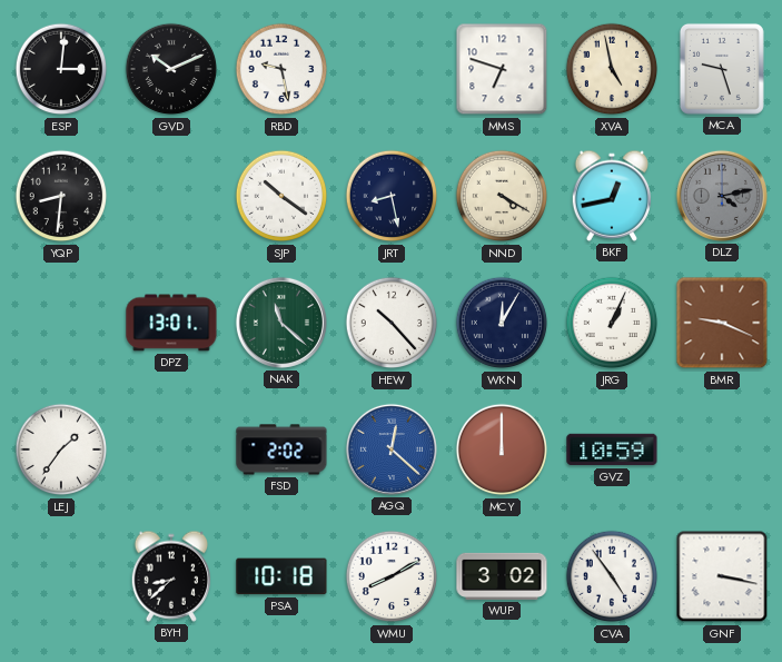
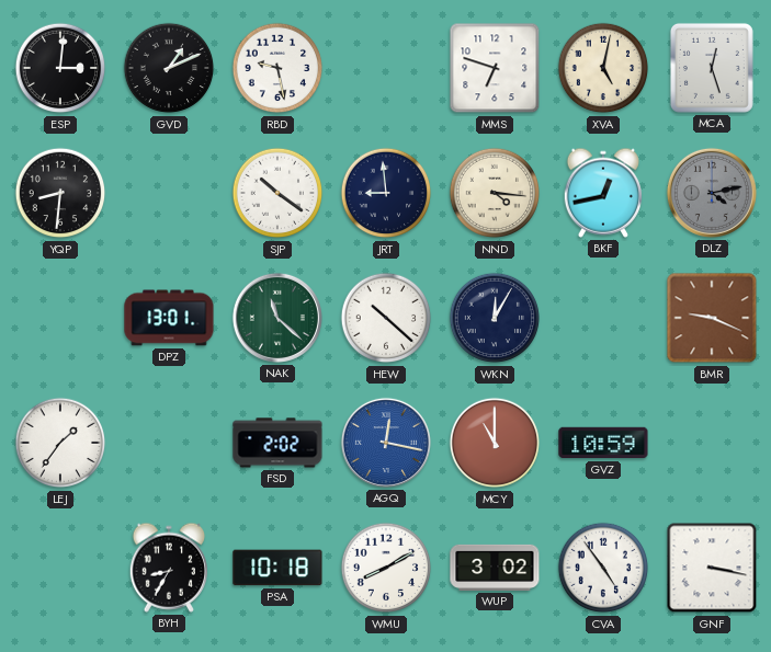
GVD: 10:11 -> 1:11 (169, 68)
XVA: 4:58 -> 5:02 (603, 68)
MCA: 9:27 -> 12:27 (712, 68)
JRT: 8:28 -> 8:59 (386, 193)
NND: 4:20 -> 4:16 (495, 193)
HEW: 10:23 -> 10:22 (386, 318)
JRG: 1:04 -> none (612, 323)
AGQ: 12:22 -> 12:17 (386, 443)
MCY: 12:00 -> 11:00 (495, 443)
BYH: 8:38 -> 8:35 (168, 568)
